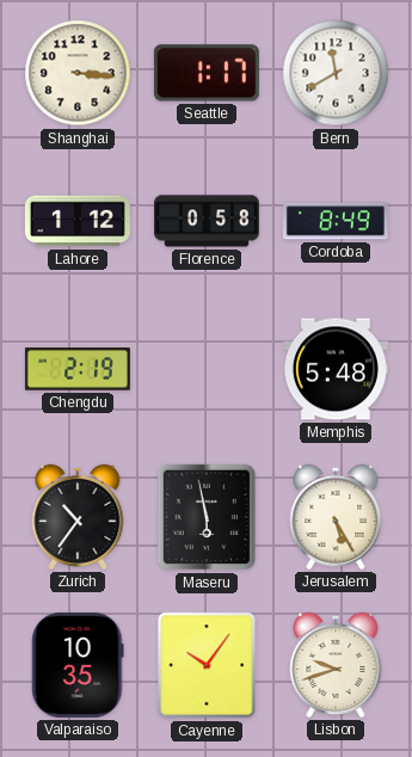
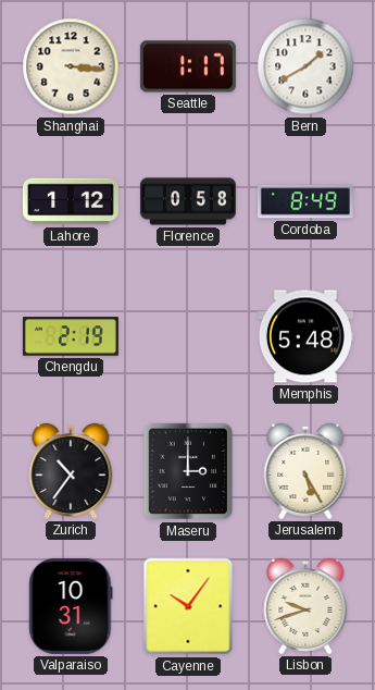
Bern: 11:40 -> 1:40 (305, 66)
Maseru: 5:58 -> 3:00 (188, 471)
Valparaiso: 10:35 -> 10:31 (71, 606)
